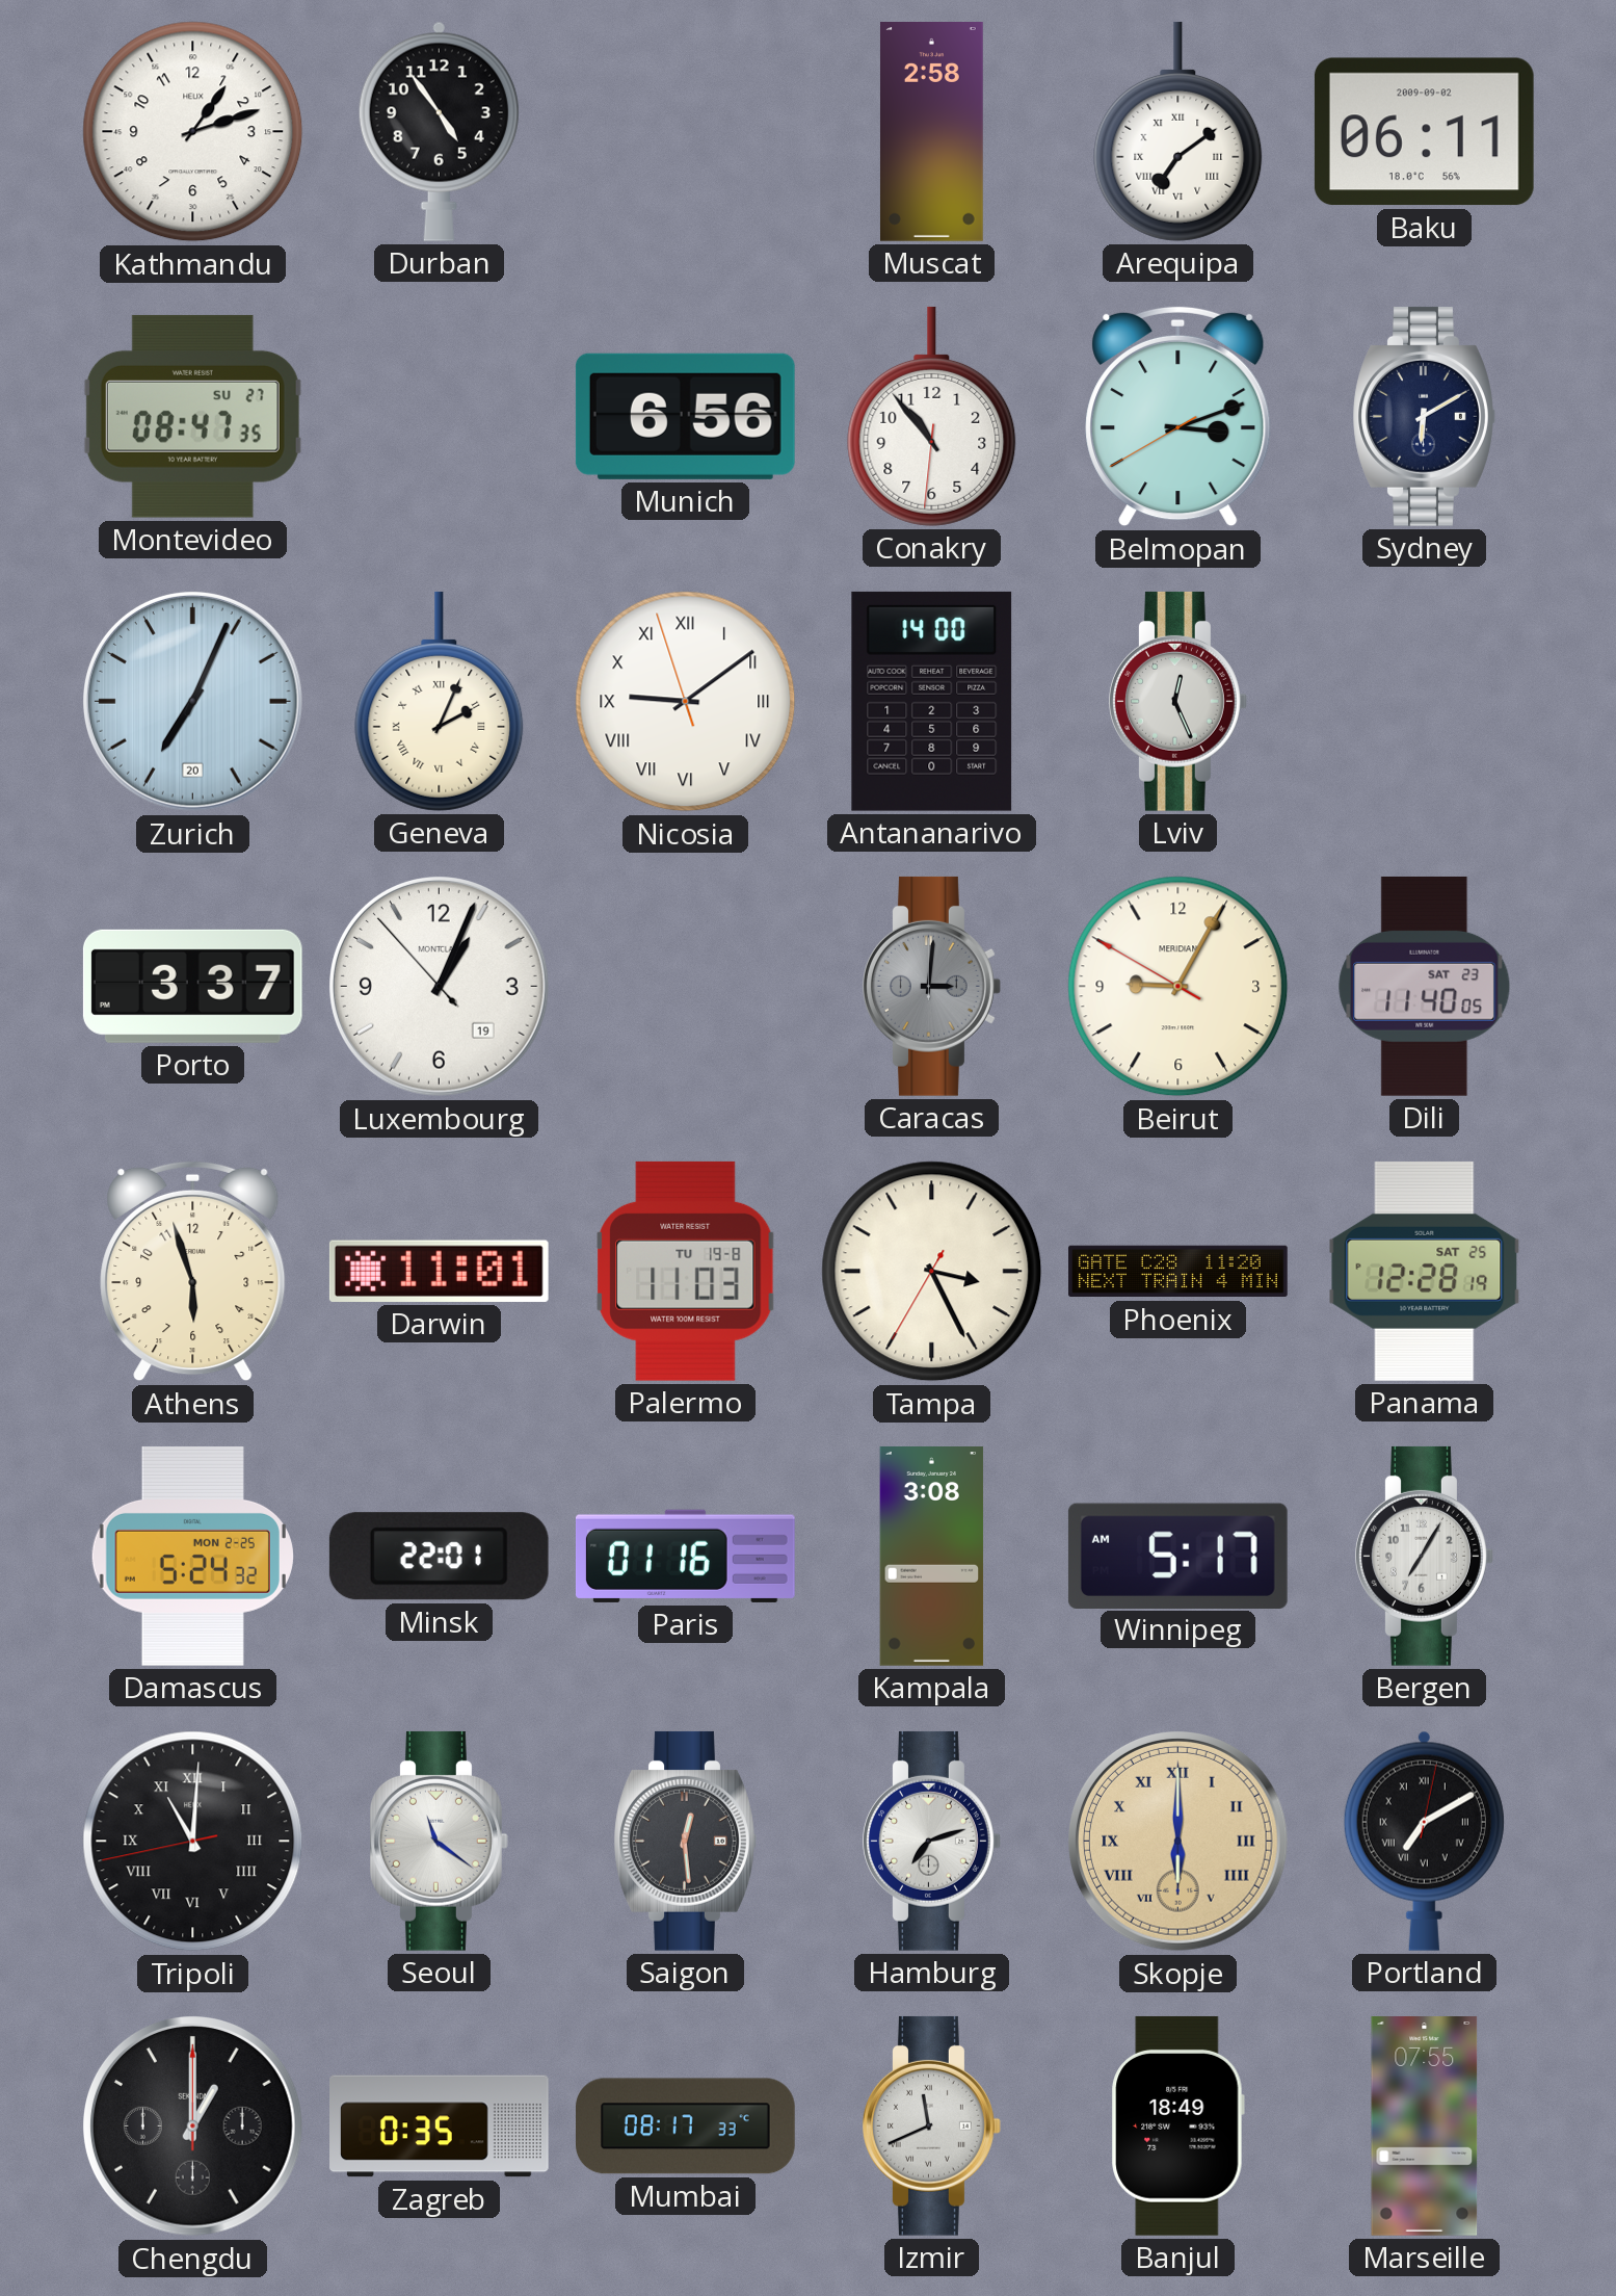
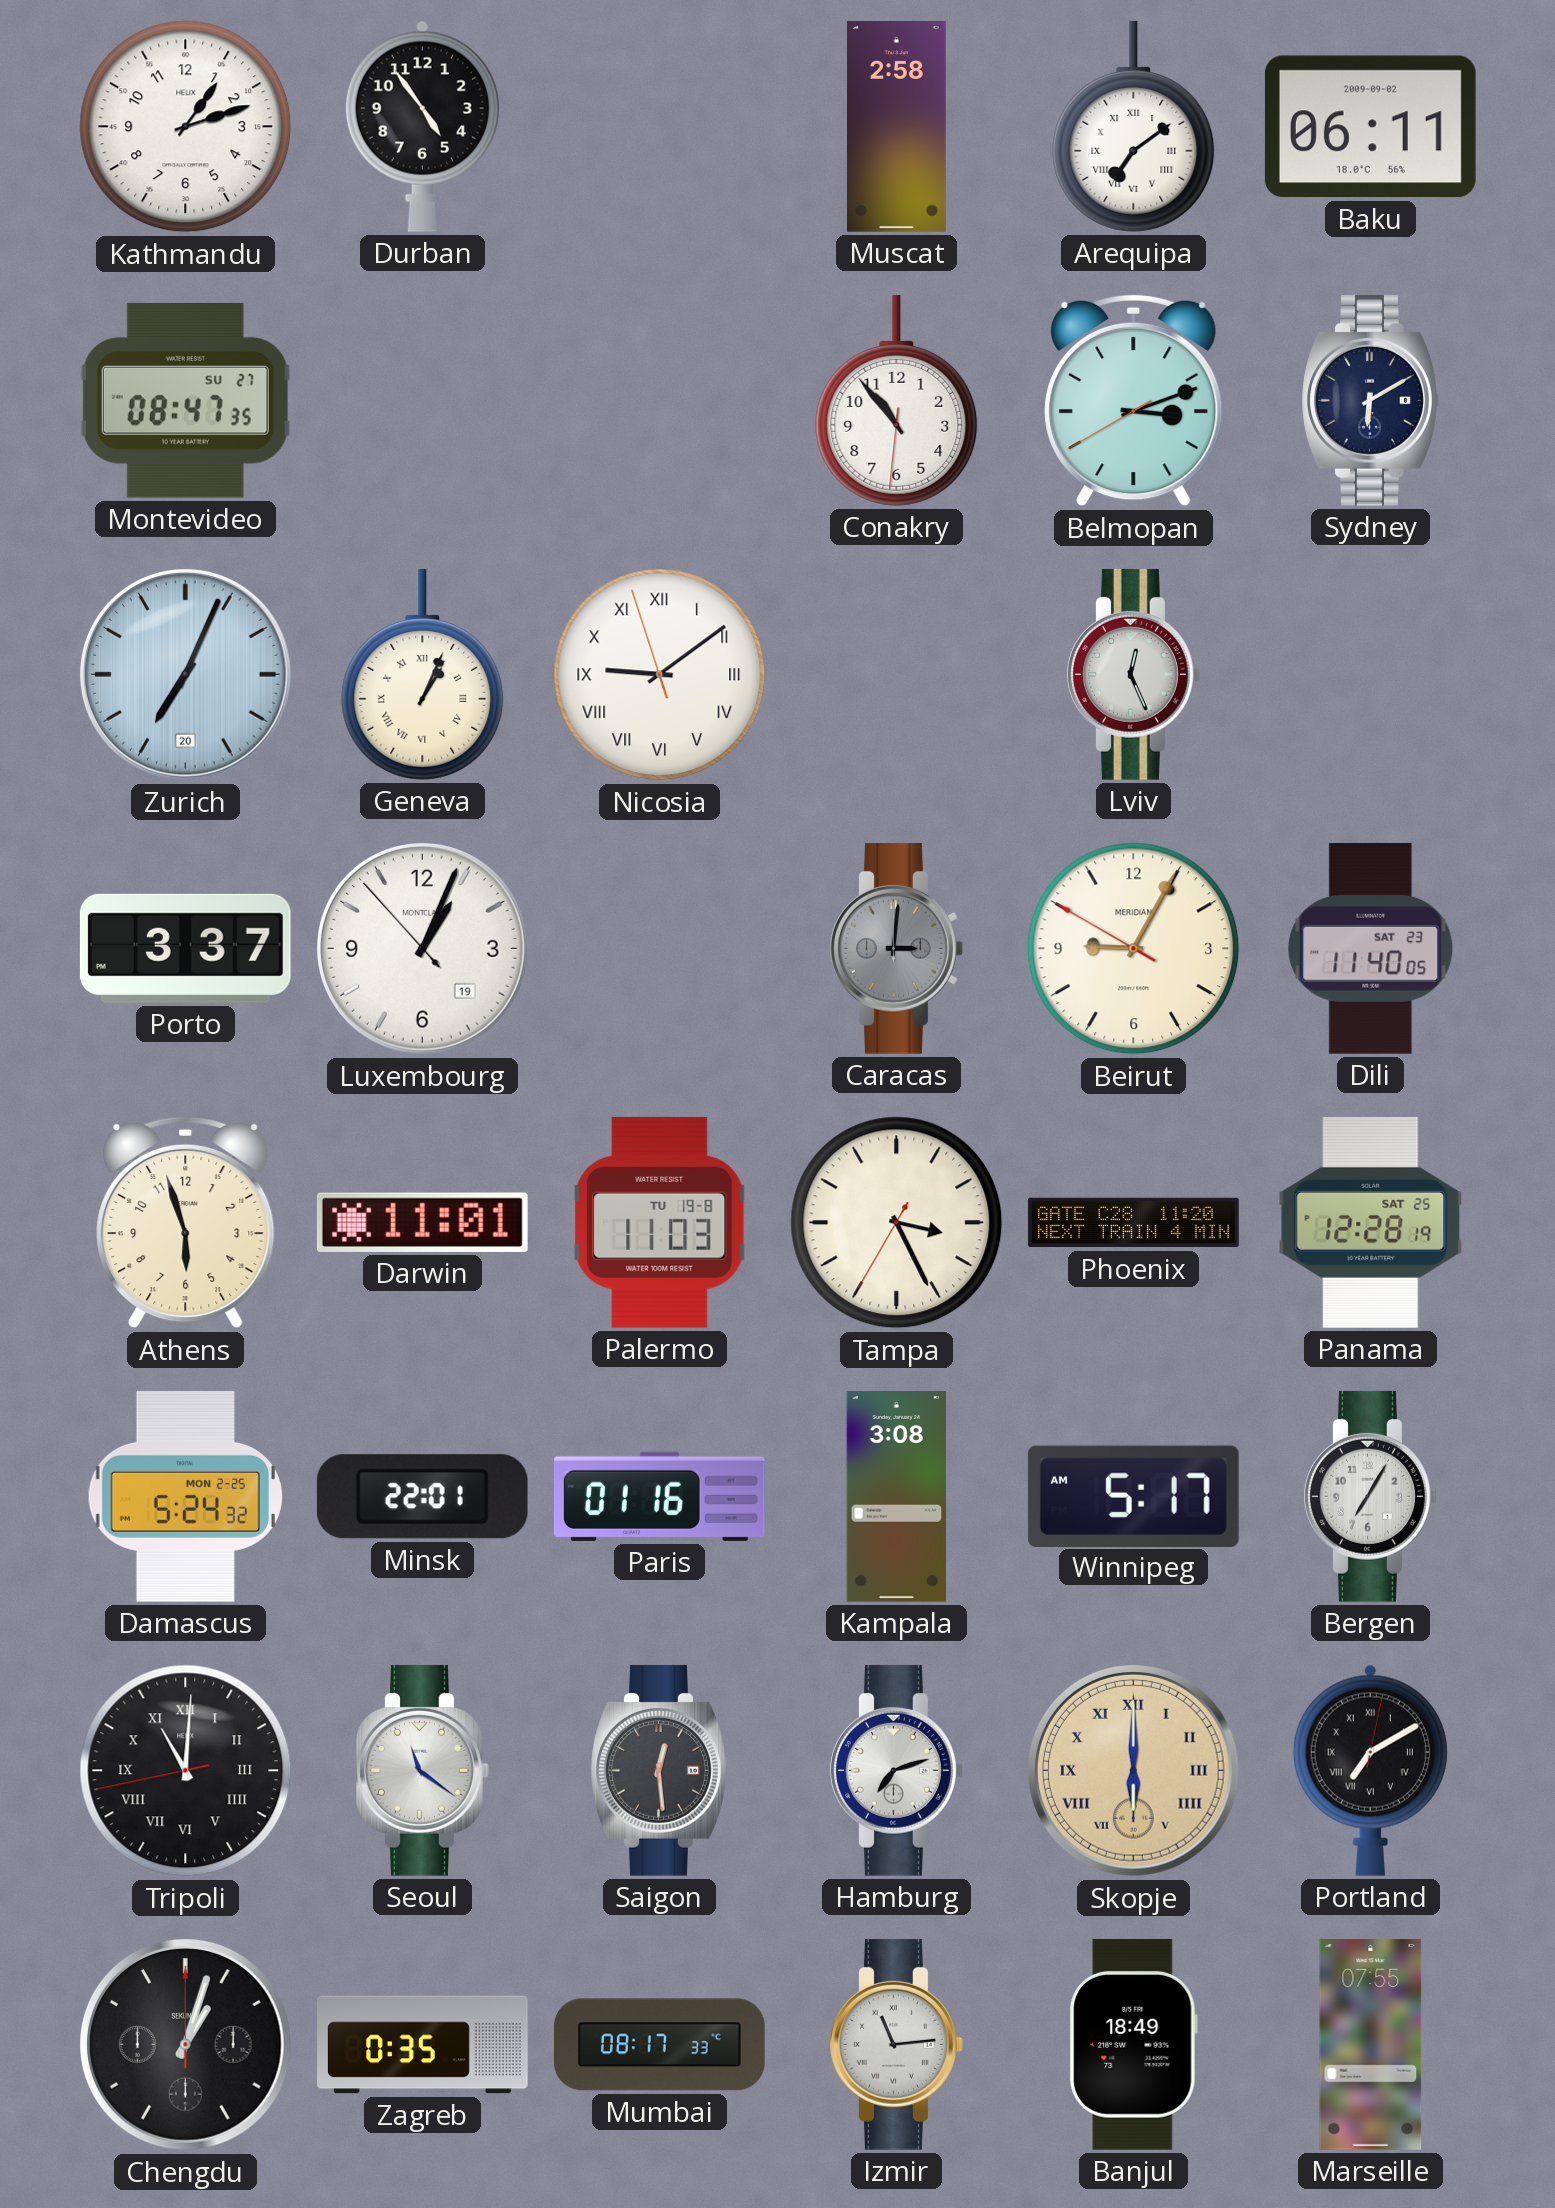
Munich: 6:56 -> none (685, 416)
Geneva: 2:04 -> 1:04 (423, 674)
Antananarivo: 14:00 -> none (932, 701)
Chengdu: 1:00 -> 1:03 (186, 2045)
Izmir: 11:41 -> 11:14 (897, 2044)
